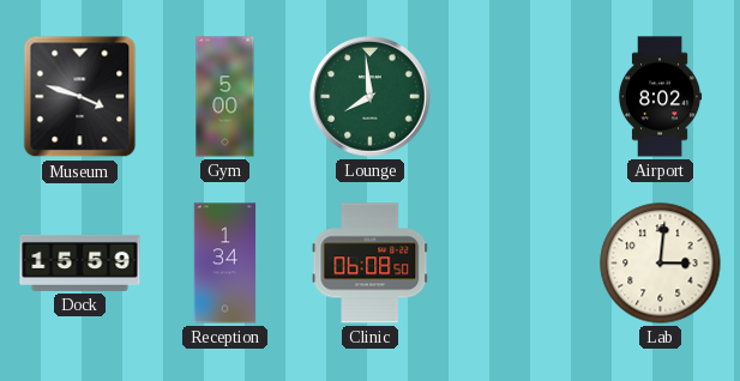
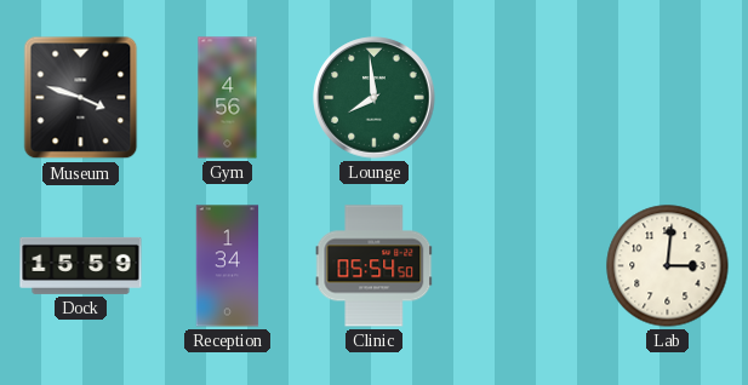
Gym: 5:00 -> 4:56 (228, 98)
Airport: 8:02 -> none (660, 97)
Clinic: 06:08 -> 05:54 (375, 266)
